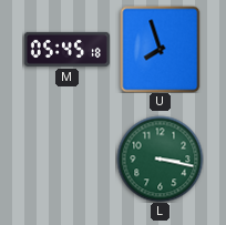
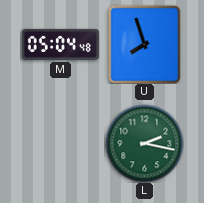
M: 05:45 -> 05:04 (60, 44)
L: 3:17 -> 2:17 (144, 143)
